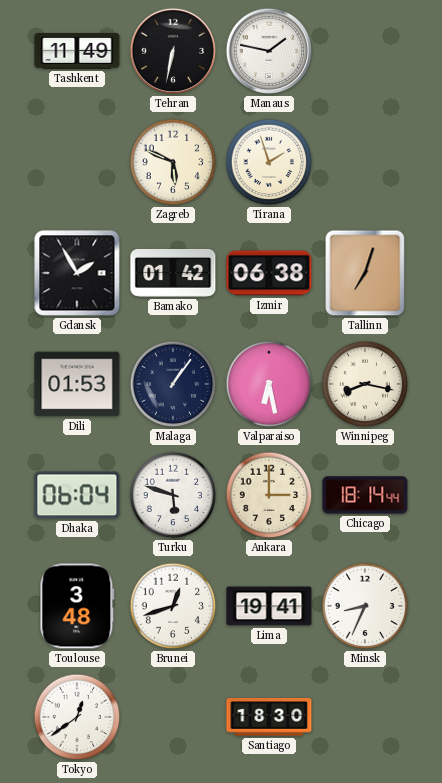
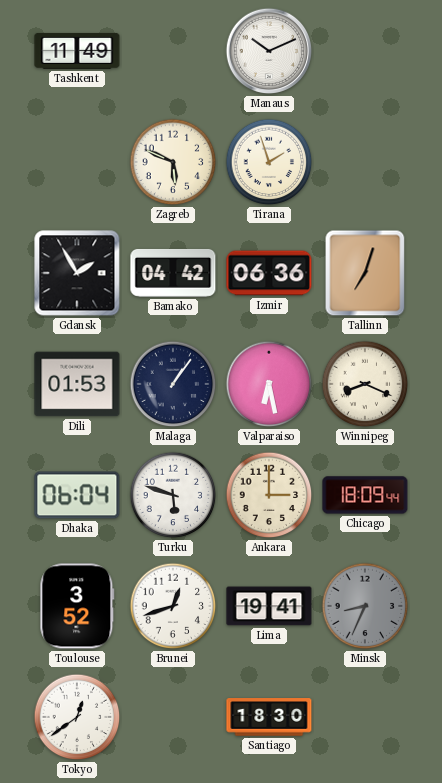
Tehran: 6:32 -> none (173, 51)
Manaus: 1:47 -> 10:11 (269, 51)
Bamako: 01:42 -> 04:42 (173, 273)
Izmir: 06:38 -> 06:36 (269, 273)
Winnipeg: 8:17 -> 8:19 (365, 384)
Chicago: 18:14 -> 18:09 (365, 495)
Toulouse: 3:48 -> 3:52 (77, 606)
Minsk dial: white -> grey (365, 606)
